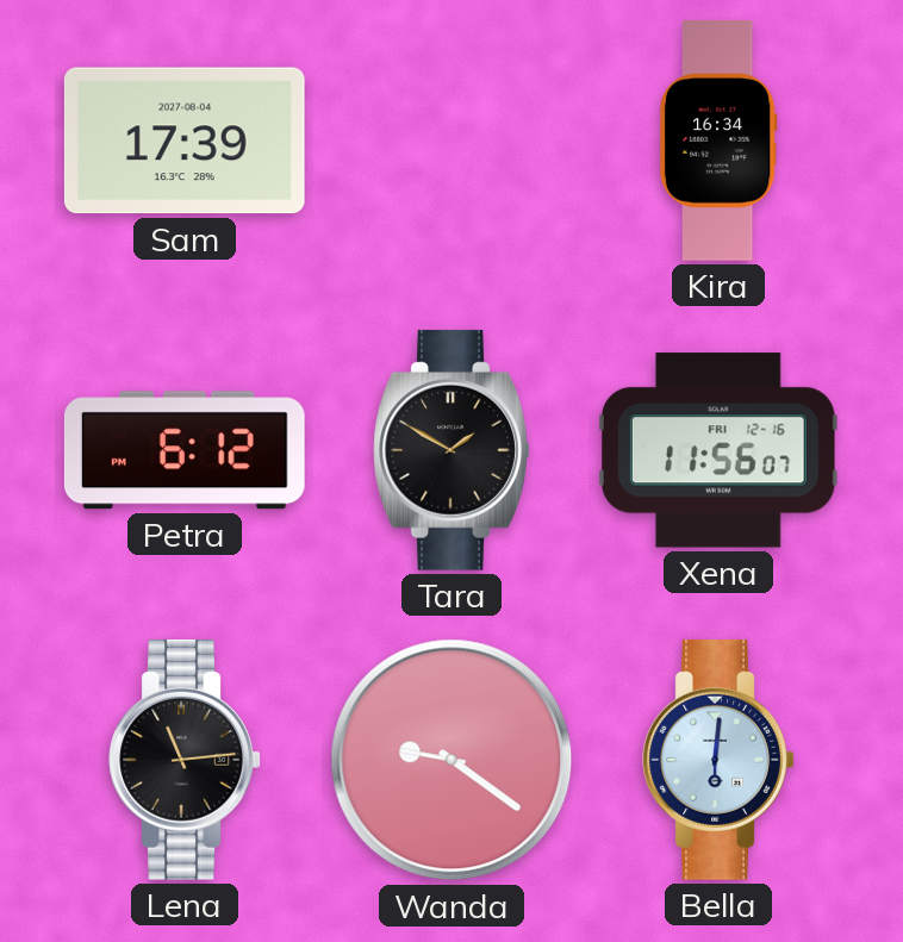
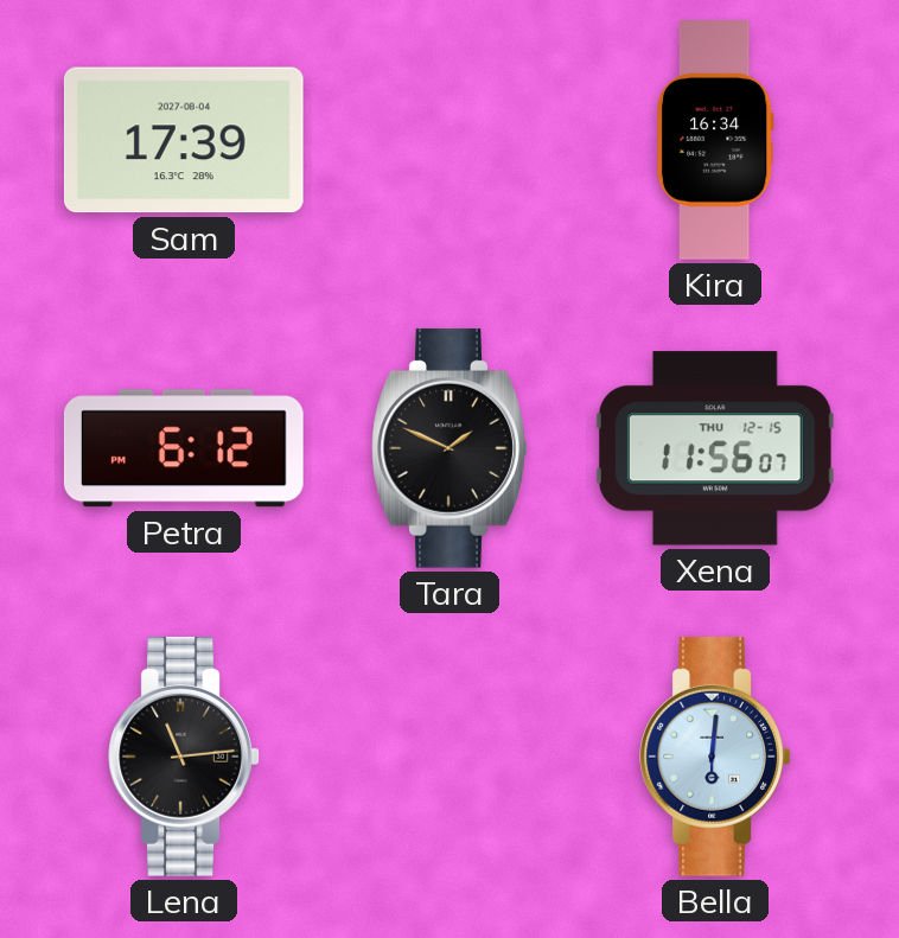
Tara: 1:50 -> 1:49 (449, 448)
Xena date: FRI 12-16 -> THU 12-15 (715, 448)
Wanda: 9:21 -> none (451, 760)
